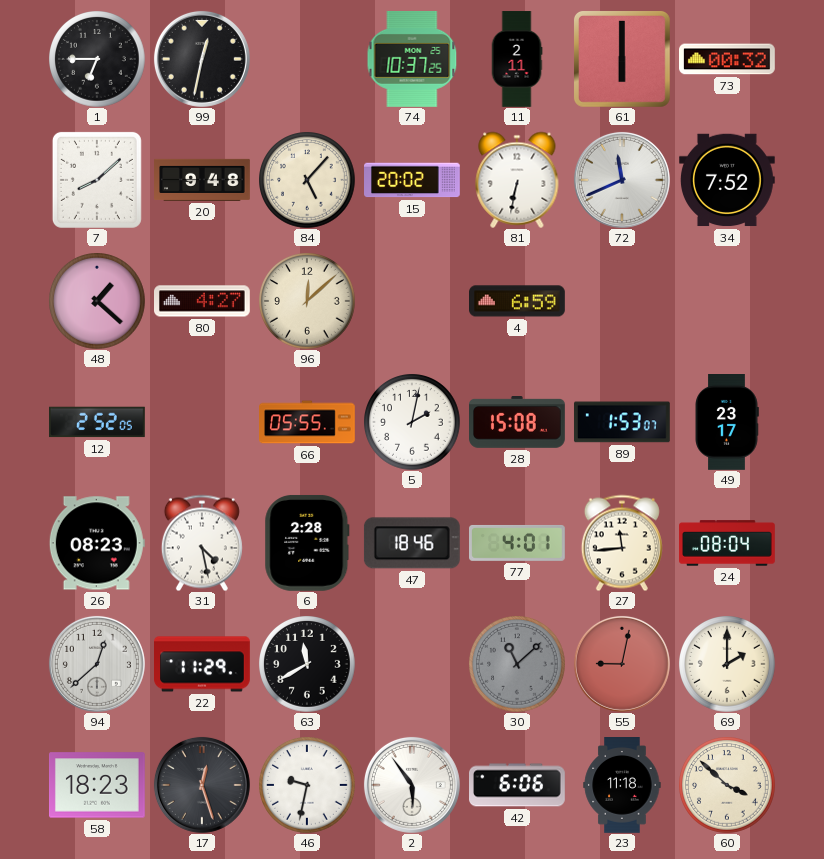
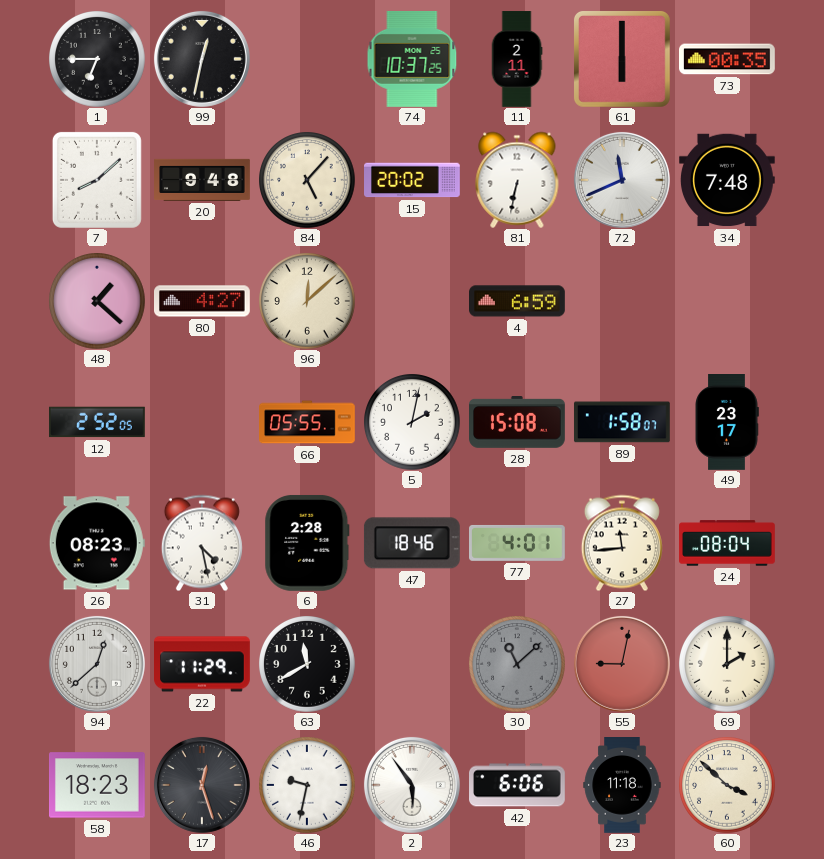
73: 00:32 -> 00:35 (728, 59)
34: 7:52 -> 7:48 (728, 180)
89: 1:53 -> 1:58 (622, 422)
